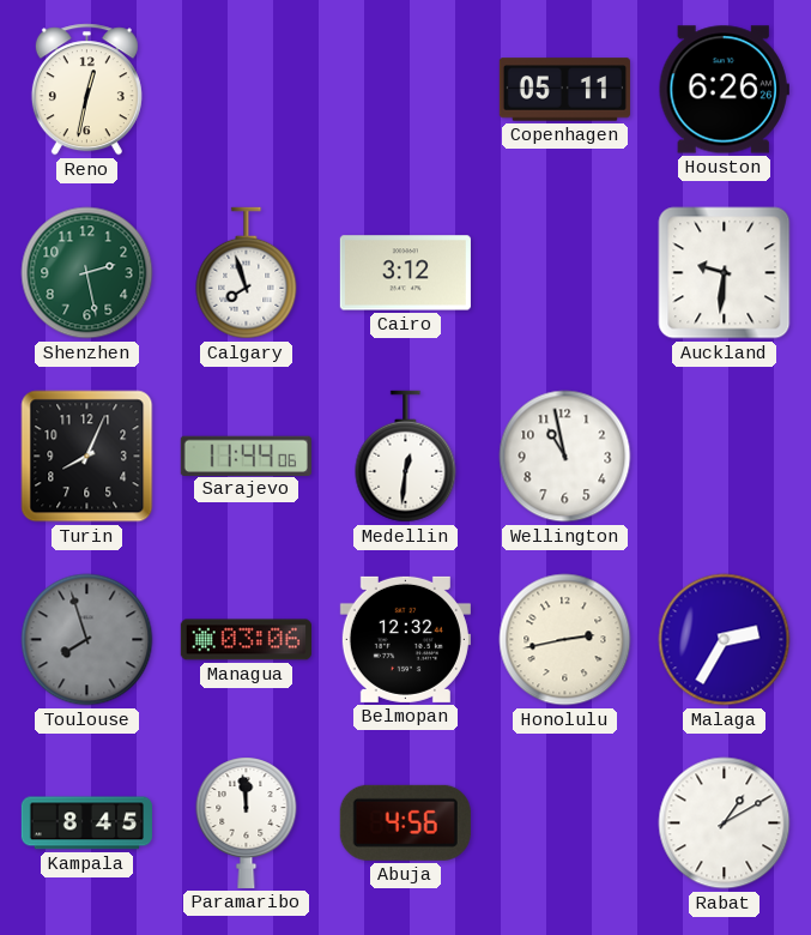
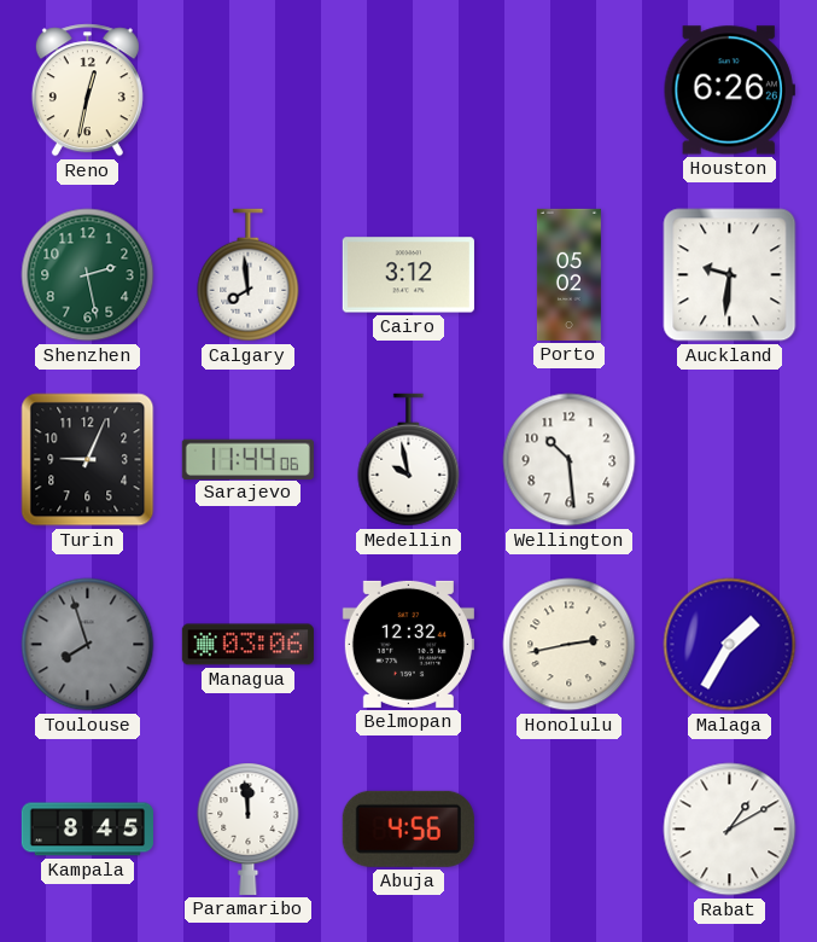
Copenhagen: 05:11 -> none (564, 90)
Calgary: 7:57 -> 7:59 (249, 275)
Porto: none -> 05:02 (568, 274)
Turin: 8:04 -> 9:04 (88, 460)
Medellin: 12:31 -> 9:58 (409, 460)
Wellington: 10:58 -> 10:29 (570, 460)
Malaga: 2:35 -> 1:35 (730, 645)
